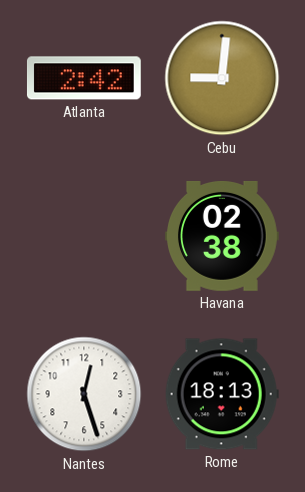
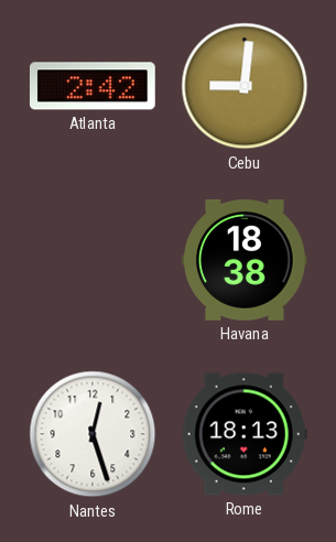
Havana: 02:38 -> 18:38 (246, 260)
